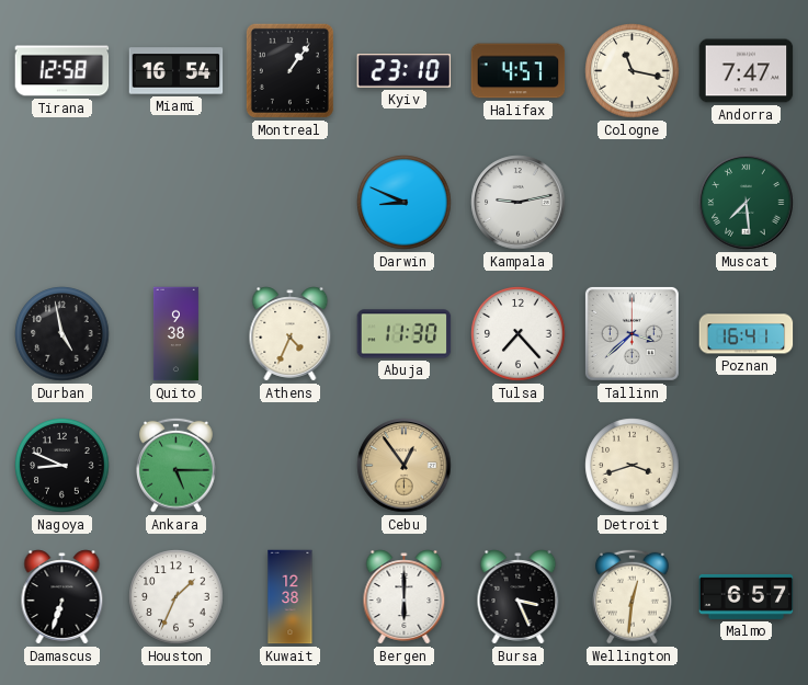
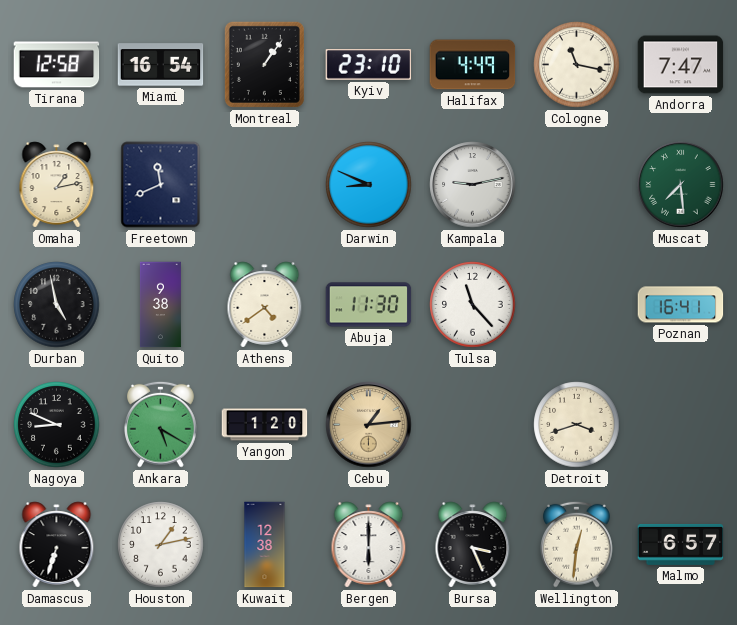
Halifax: 4:57 -> 4:49 (473, 65)
Omaha: none -> 1:13 (57, 185)
Freetown: none -> 11:41 (161, 185)
Athens: 4:34 -> 4:39 (265, 305)
Tulsa: 7:23 -> 11:23 (473, 305)
Tallinn: 3:38 -> none (631, 333)
Ankara: 5:15 -> 5:20 (161, 424)
Yangon: none -> 1:20 (265, 425)
Cebu: 12:54 -> 1:14 (369, 425)
Houston: 1:34 -> 1:13 (161, 545)
